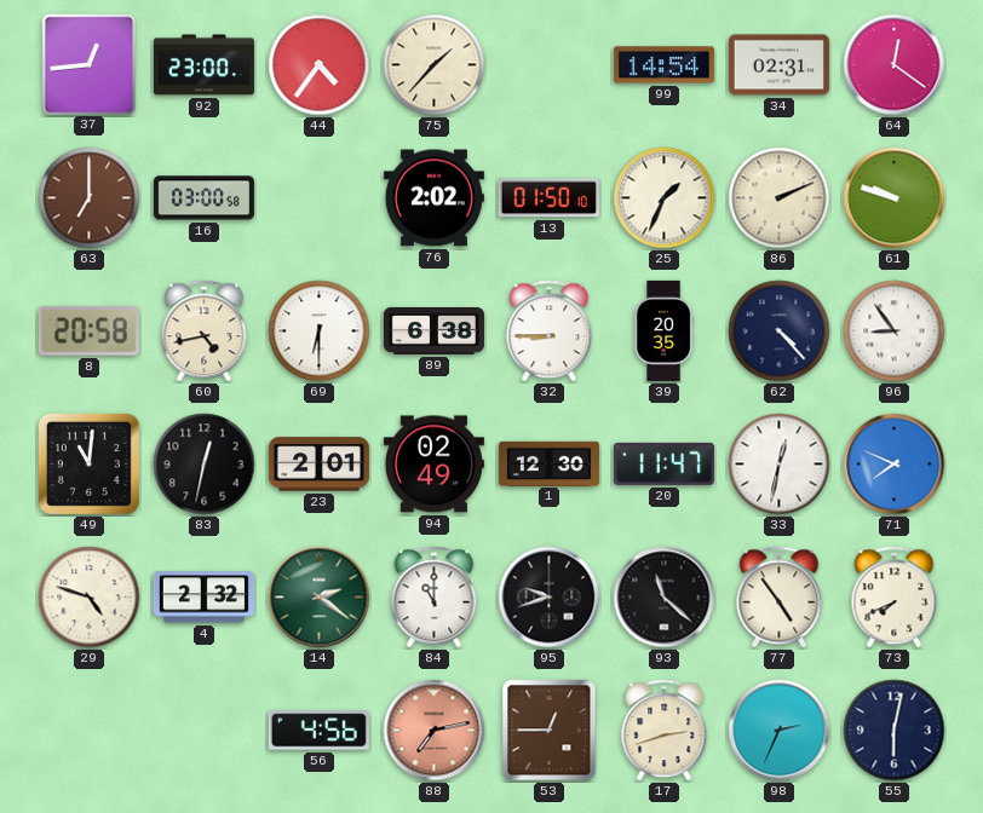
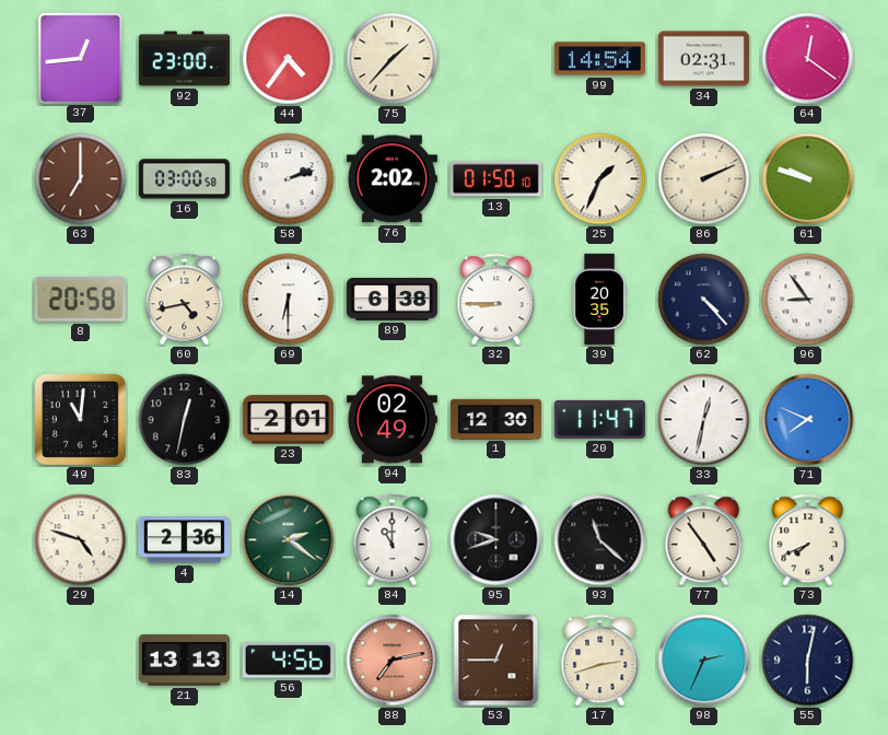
58: none -> 2:12 (289, 179)
4: 2:32 -> 2:36 (184, 540)
21: none -> 13:13 (184, 661)
